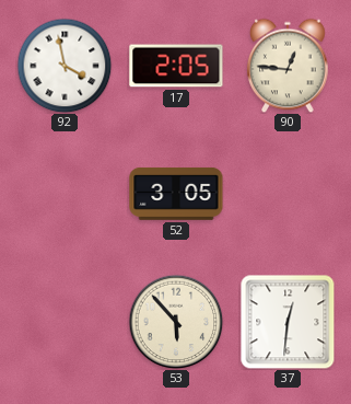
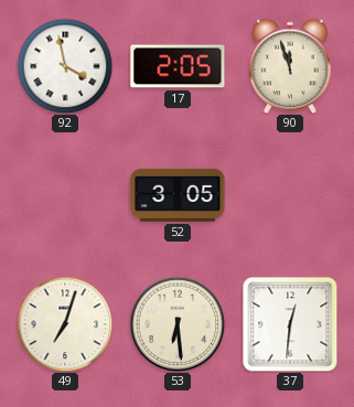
90: 12:46 -> 11:57 (290, 66)
49: none -> 7:03 (65, 324)
53: 5:53 -> 6:29 (178, 324)
